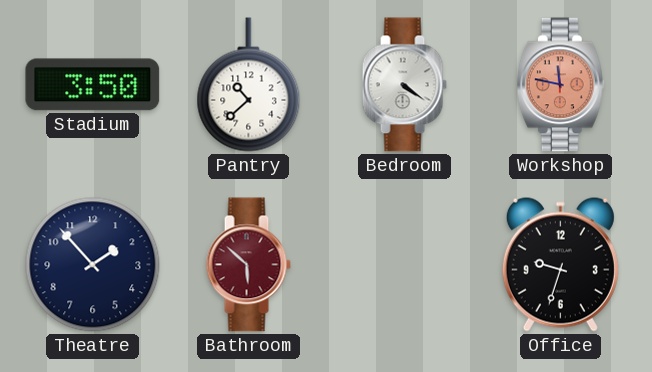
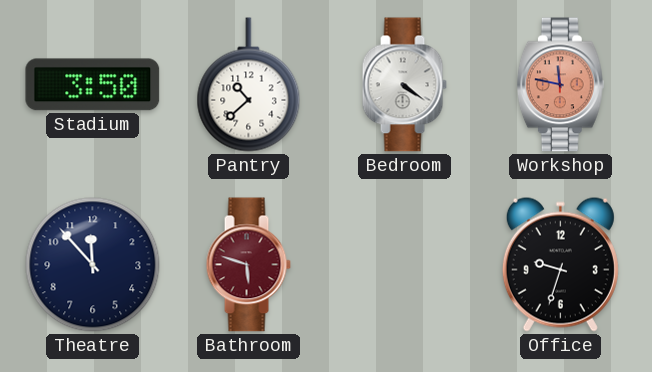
Theatre: 1:53 -> 11:53 (93, 265)
Bathroom: 5:52 -> 5:48 (248, 265)
